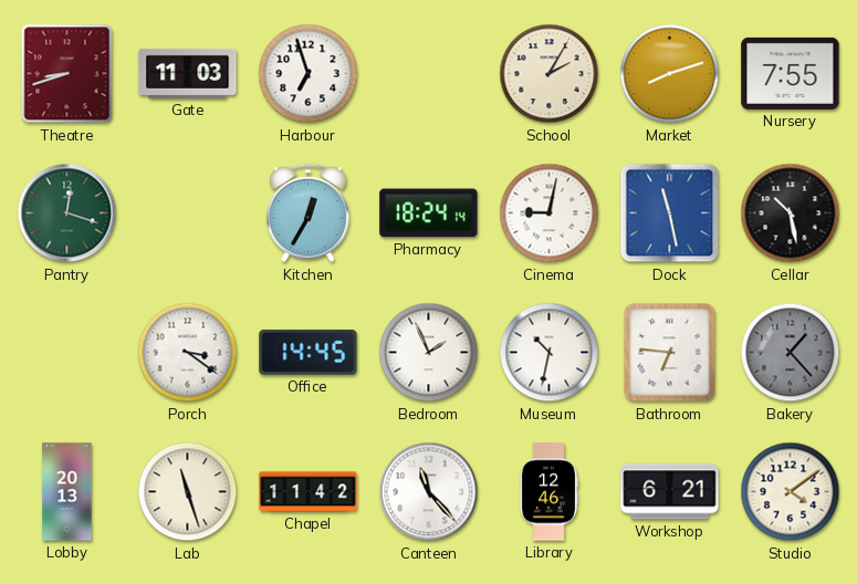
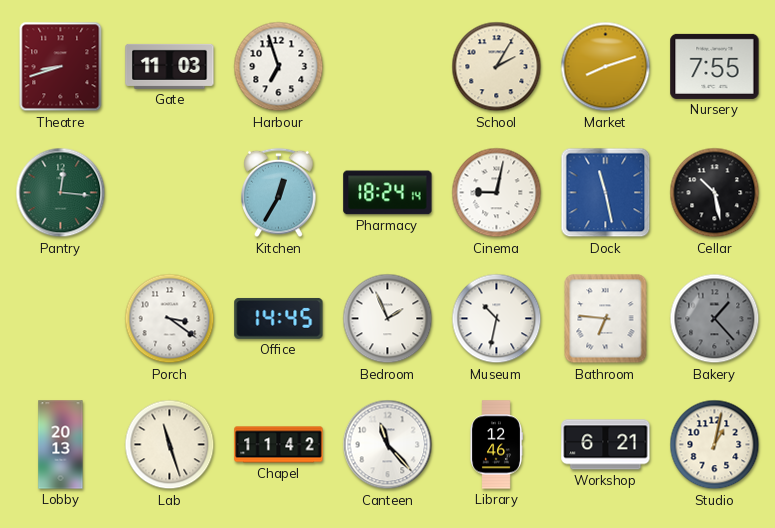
Pantry: 12:18 -> 12:16 (61, 193)
Studio: 4:09 -> 1:02 (715, 445)
